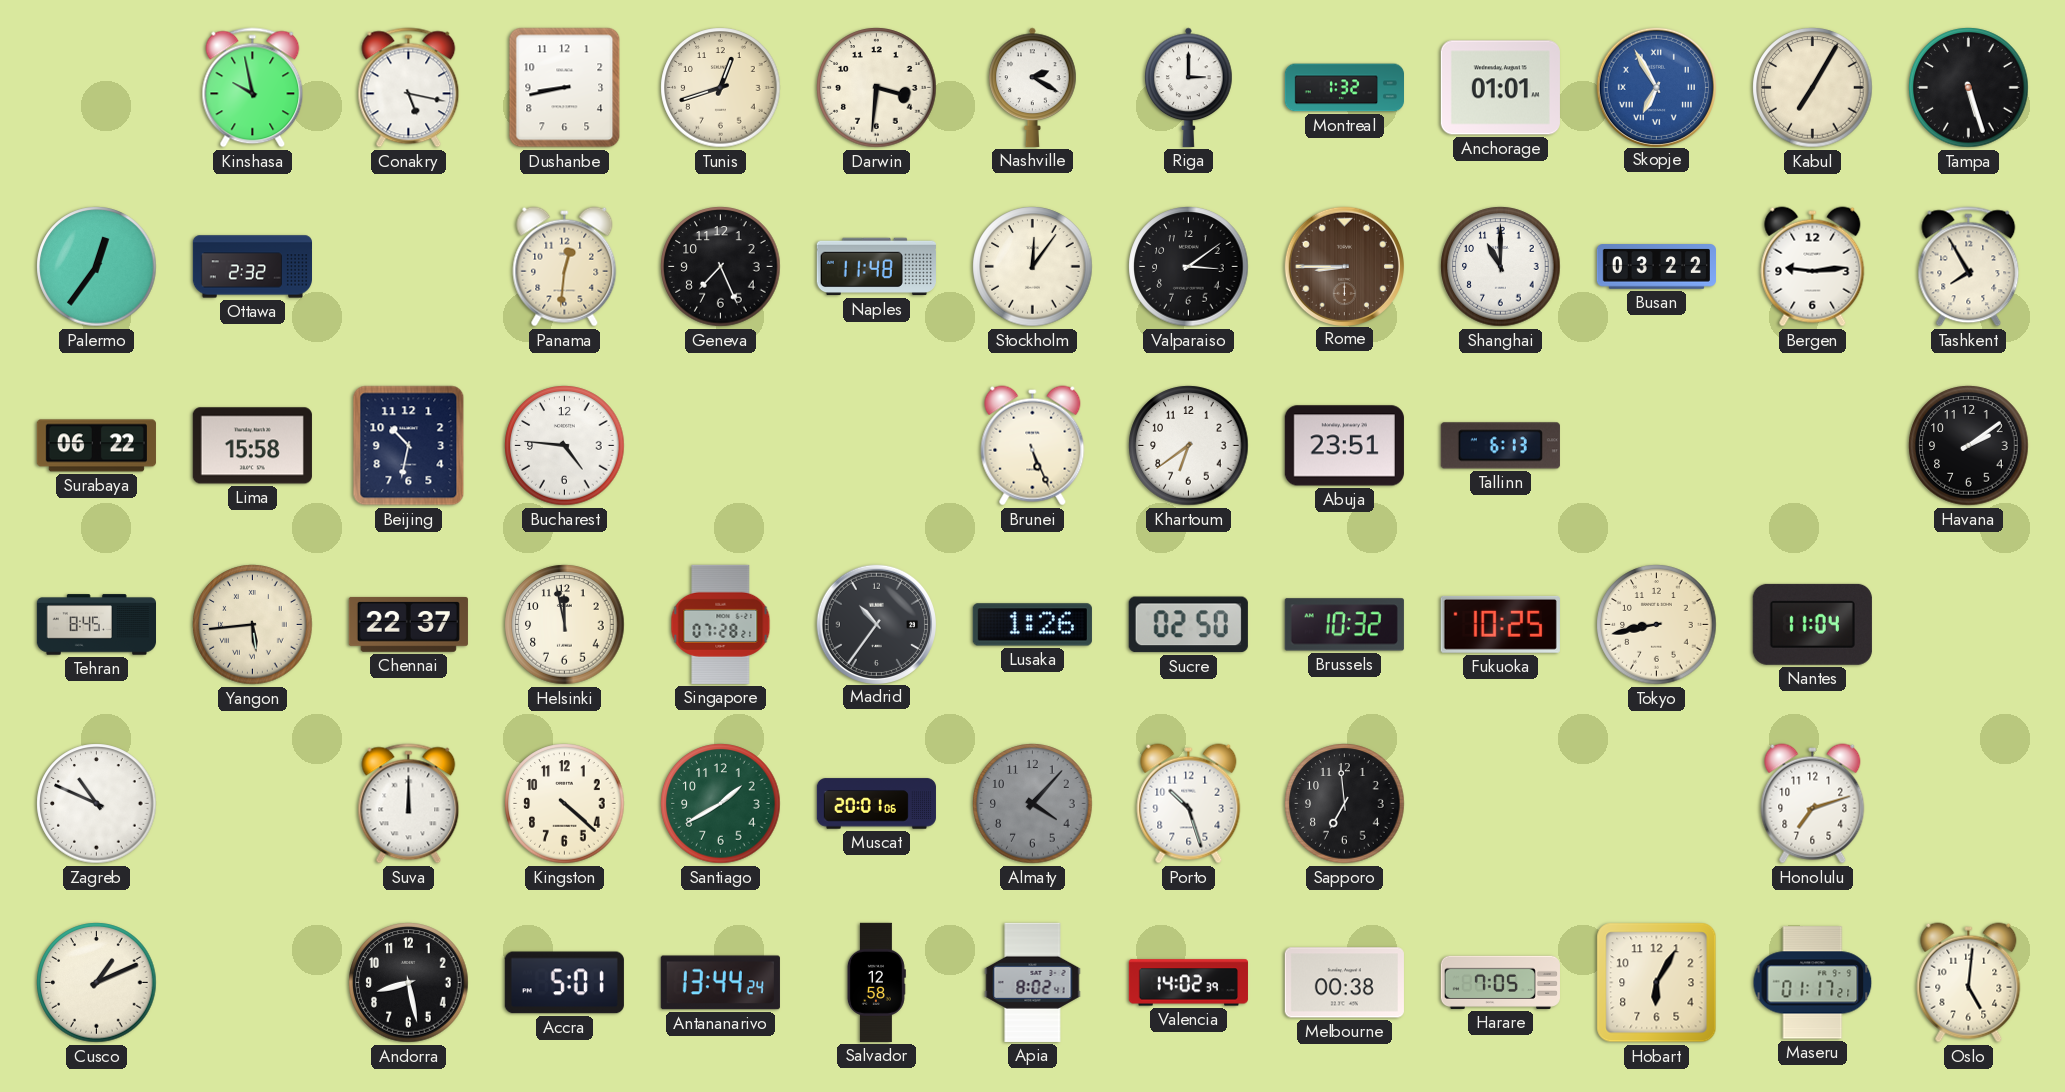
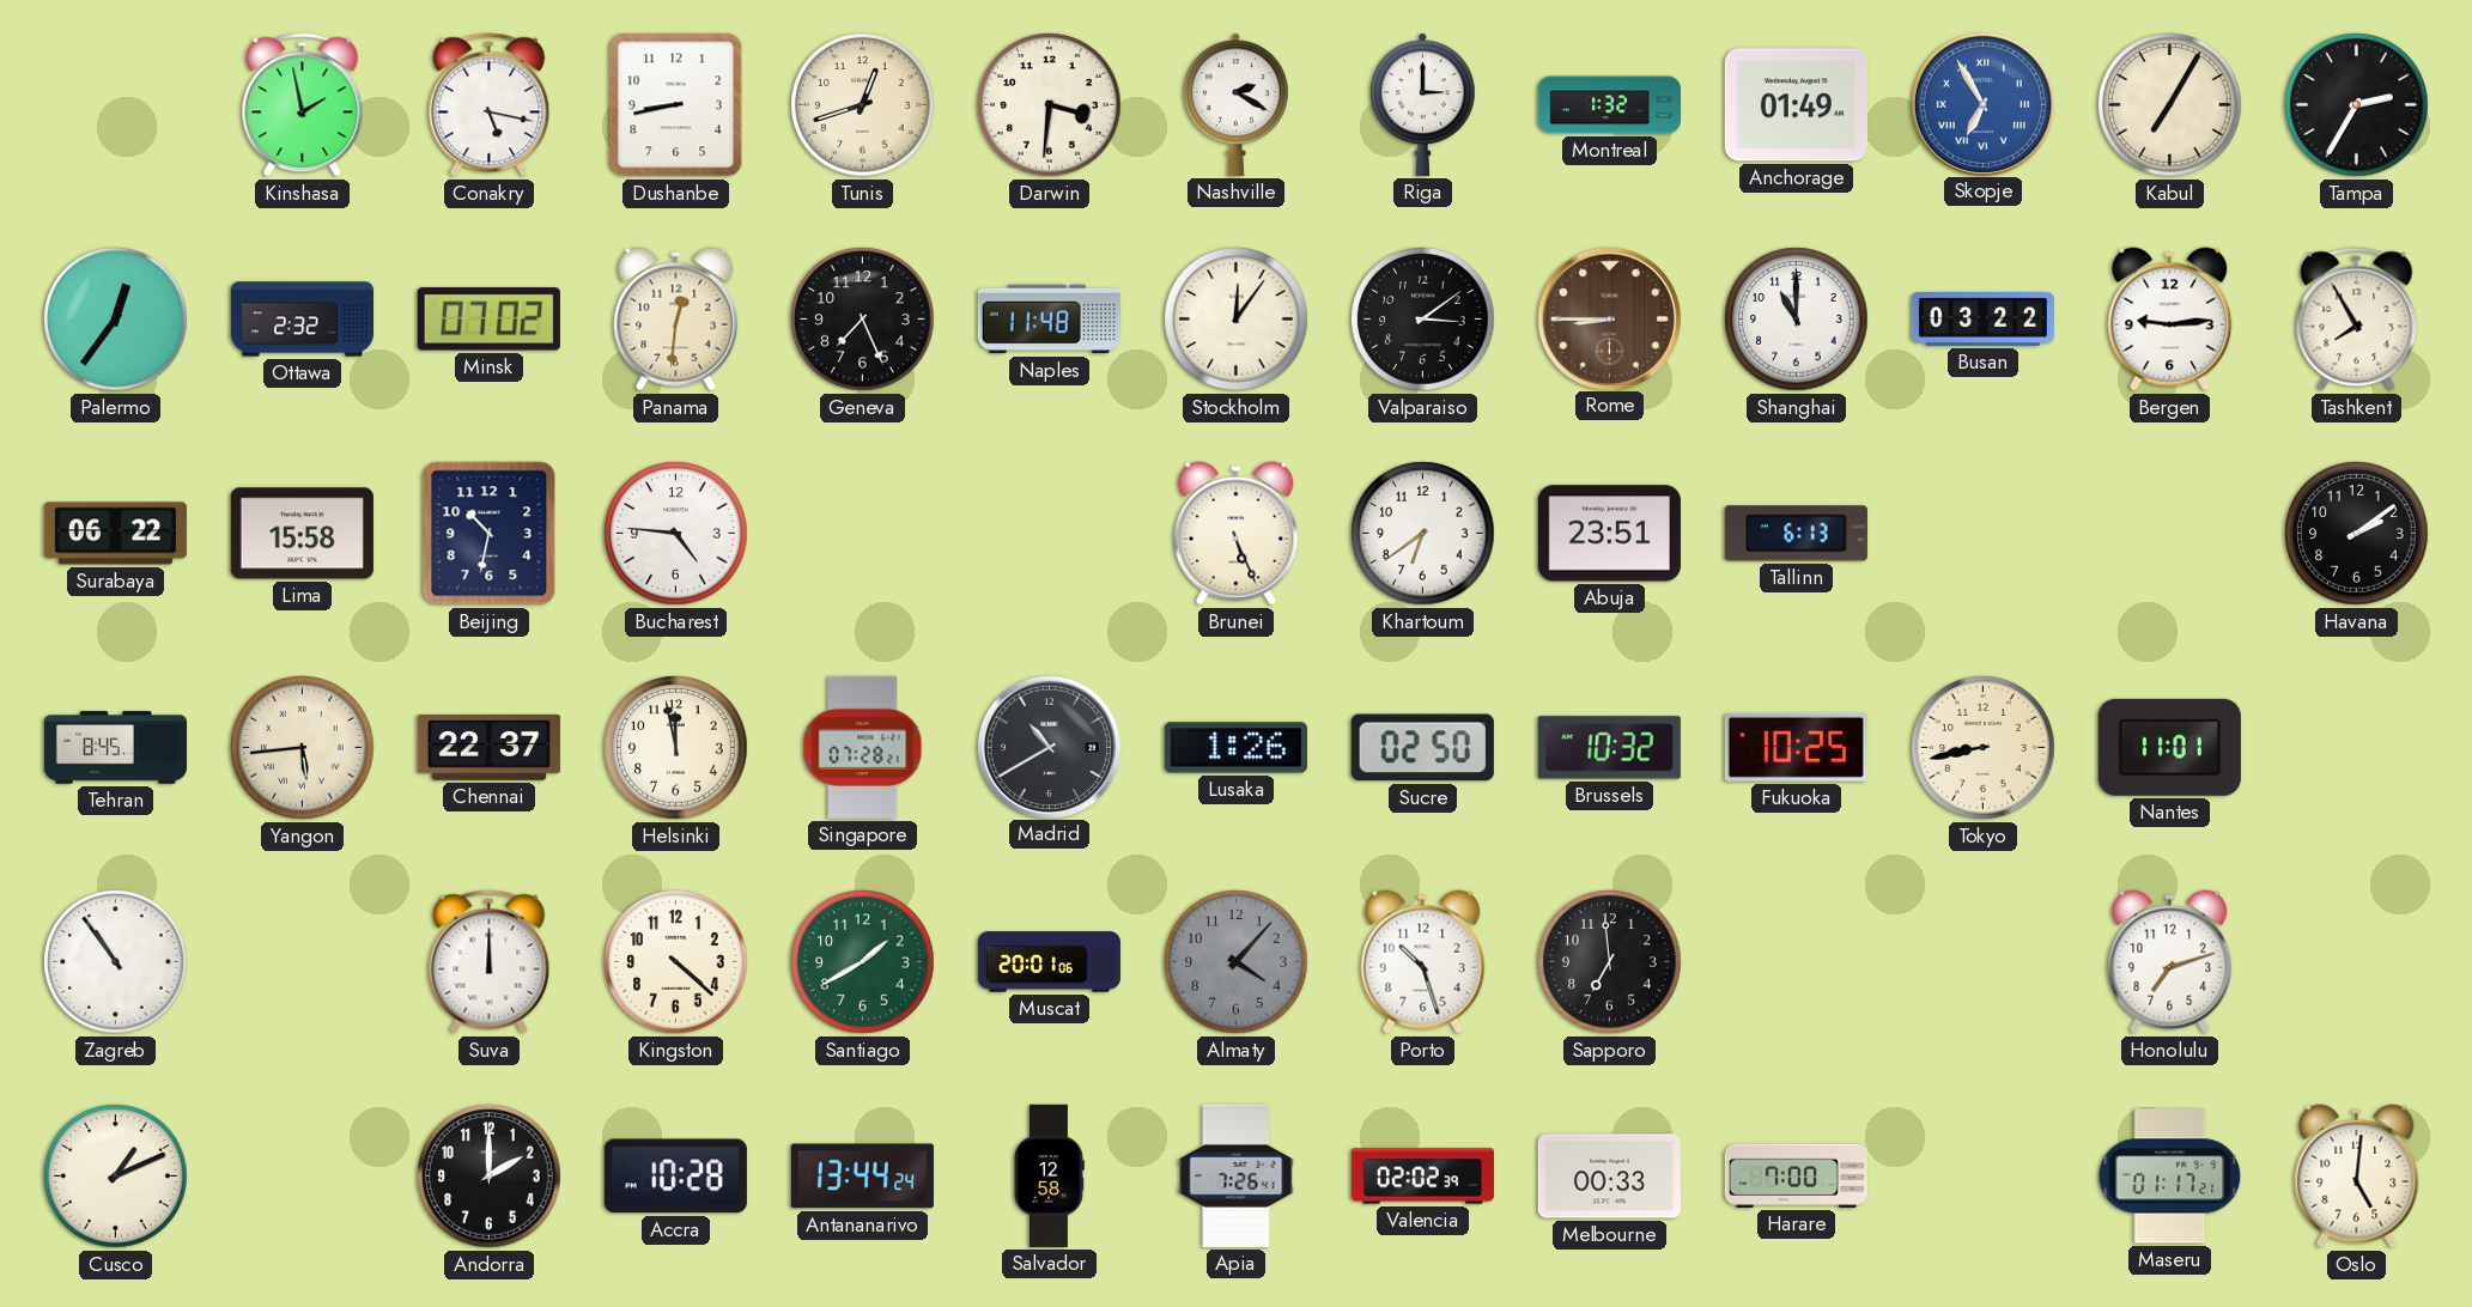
Kinshasa: 9:58 -> 1:58 (303, 105)
Anchorage: 01:01 -> 01:49 (1796, 105)
Tampa: 5:27 -> 2:35 (2357, 105)
Minsk: none -> 07:02 (488, 320)
Madrid: 10:36 -> 10:40 (1049, 747)
Nantes: 11:04 -> 11:01 (2169, 747)
Zagreb: 10:49 -> 10:54 (116, 962)
Andorra: 8:28 -> 2:00 (490, 1177)
Accra: 5:01 -> 10:28 (675, 1177)
Apia: 8:02 -> 7:26 (1237, 1175)
Valencia: 14:02 -> 02:02 (1422, 1177)
Melbourne: 00:38 -> 00:33 (1609, 1177)
Harare: 7:05 -> 7:00 (1796, 1175)
Hobart: 6:05 -> none (1657, 983)
